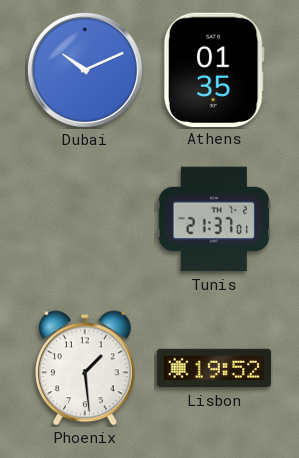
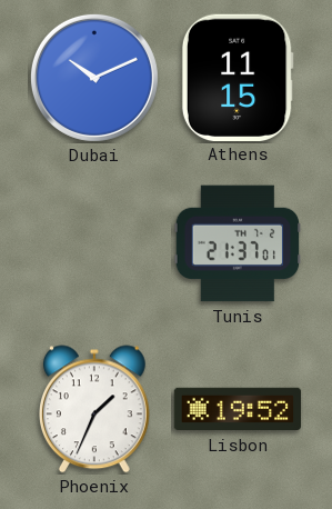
Athens: 01:35 -> 11:15 (238, 77)
Phoenix: 1:29 -> 1:34 (94, 409)
